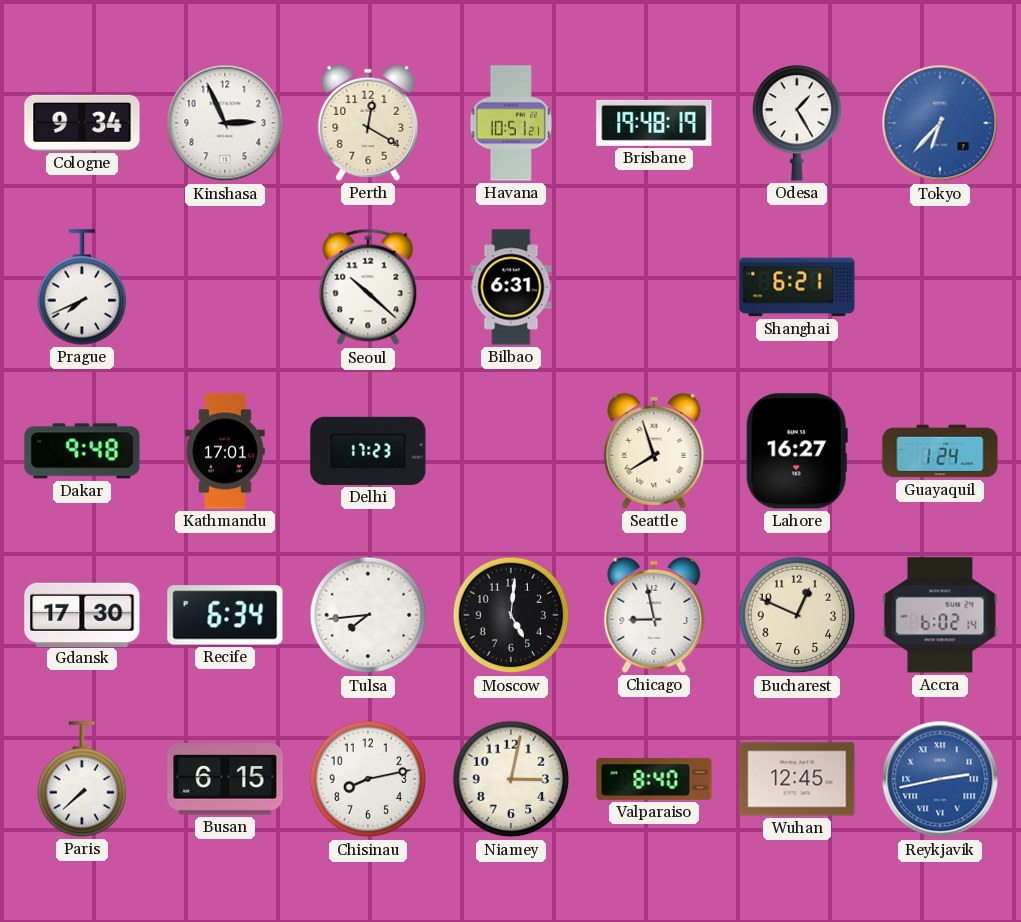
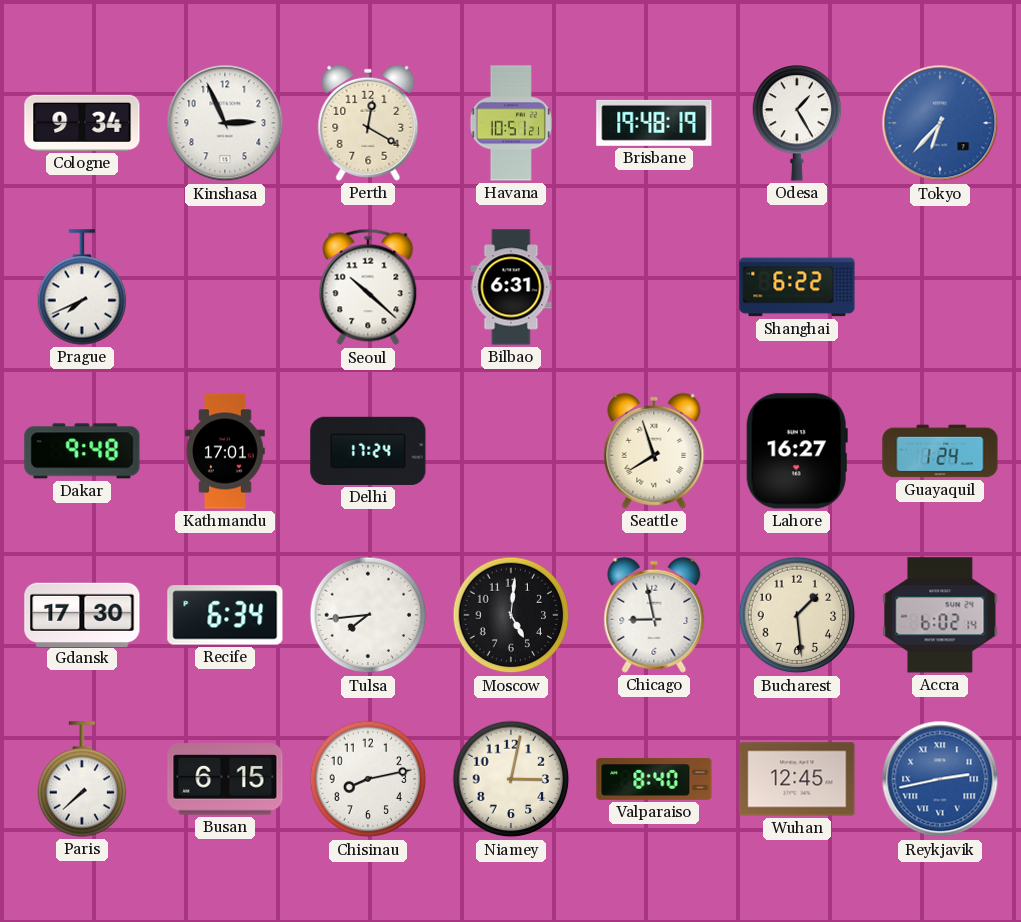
Shanghai: 6:21 -> 6:22 (797, 287)
Delhi: 17:23 -> 17:24 (368, 451)
Bucharest: 12:49 -> 1:29 (797, 615)
